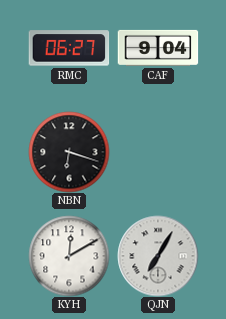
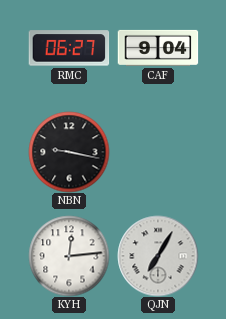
NBN: 6:18 -> 9:17 (69, 152)
KYH: 12:10 -> 12:14 (69, 256)
